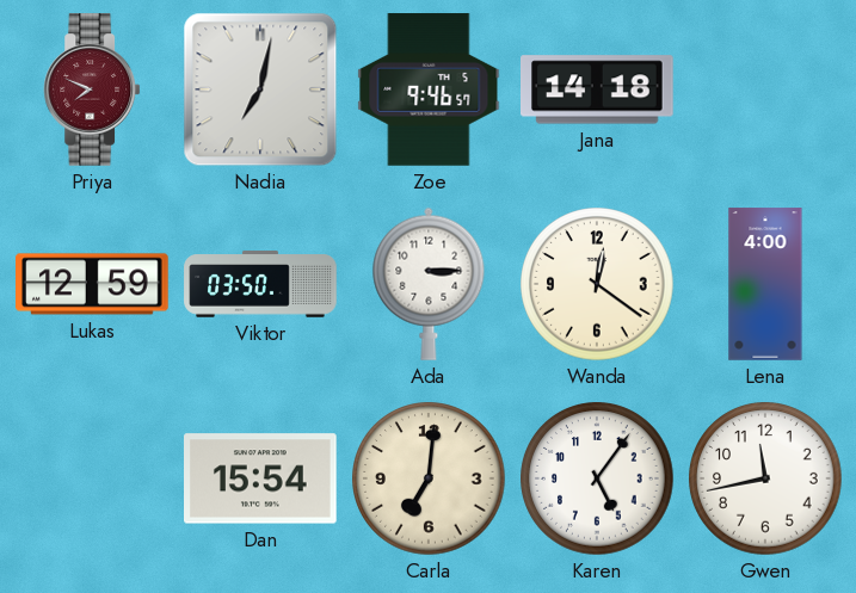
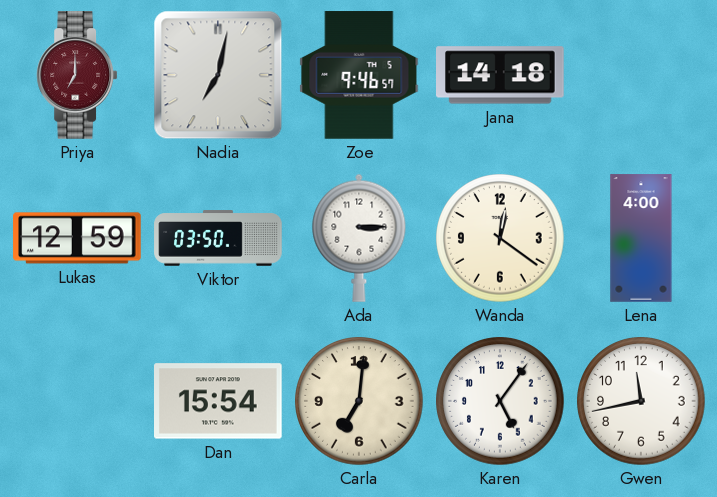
Priya: 7:49 -> 7:00 (77, 75)
